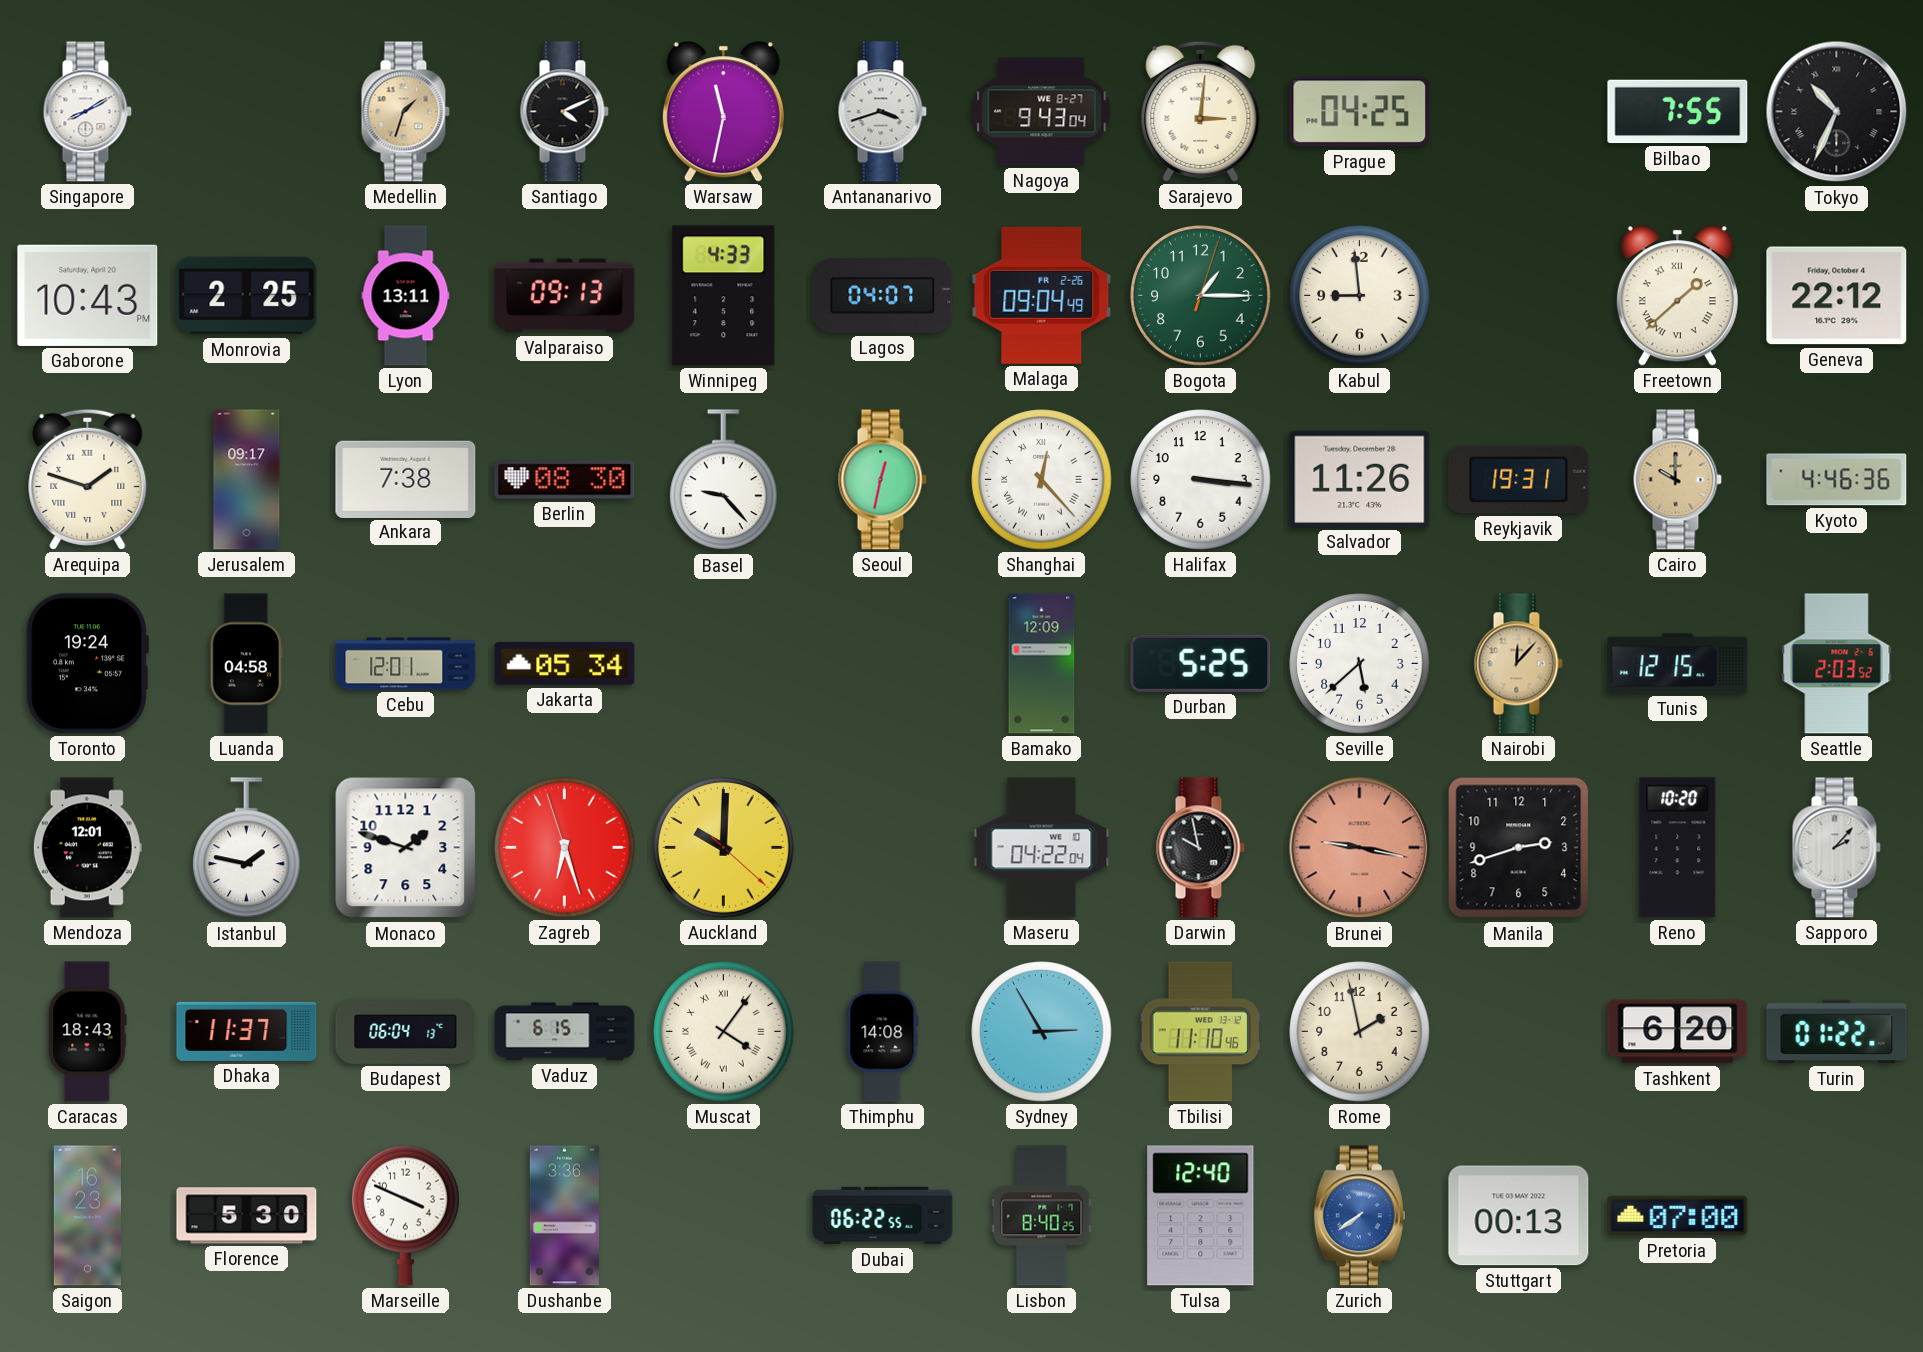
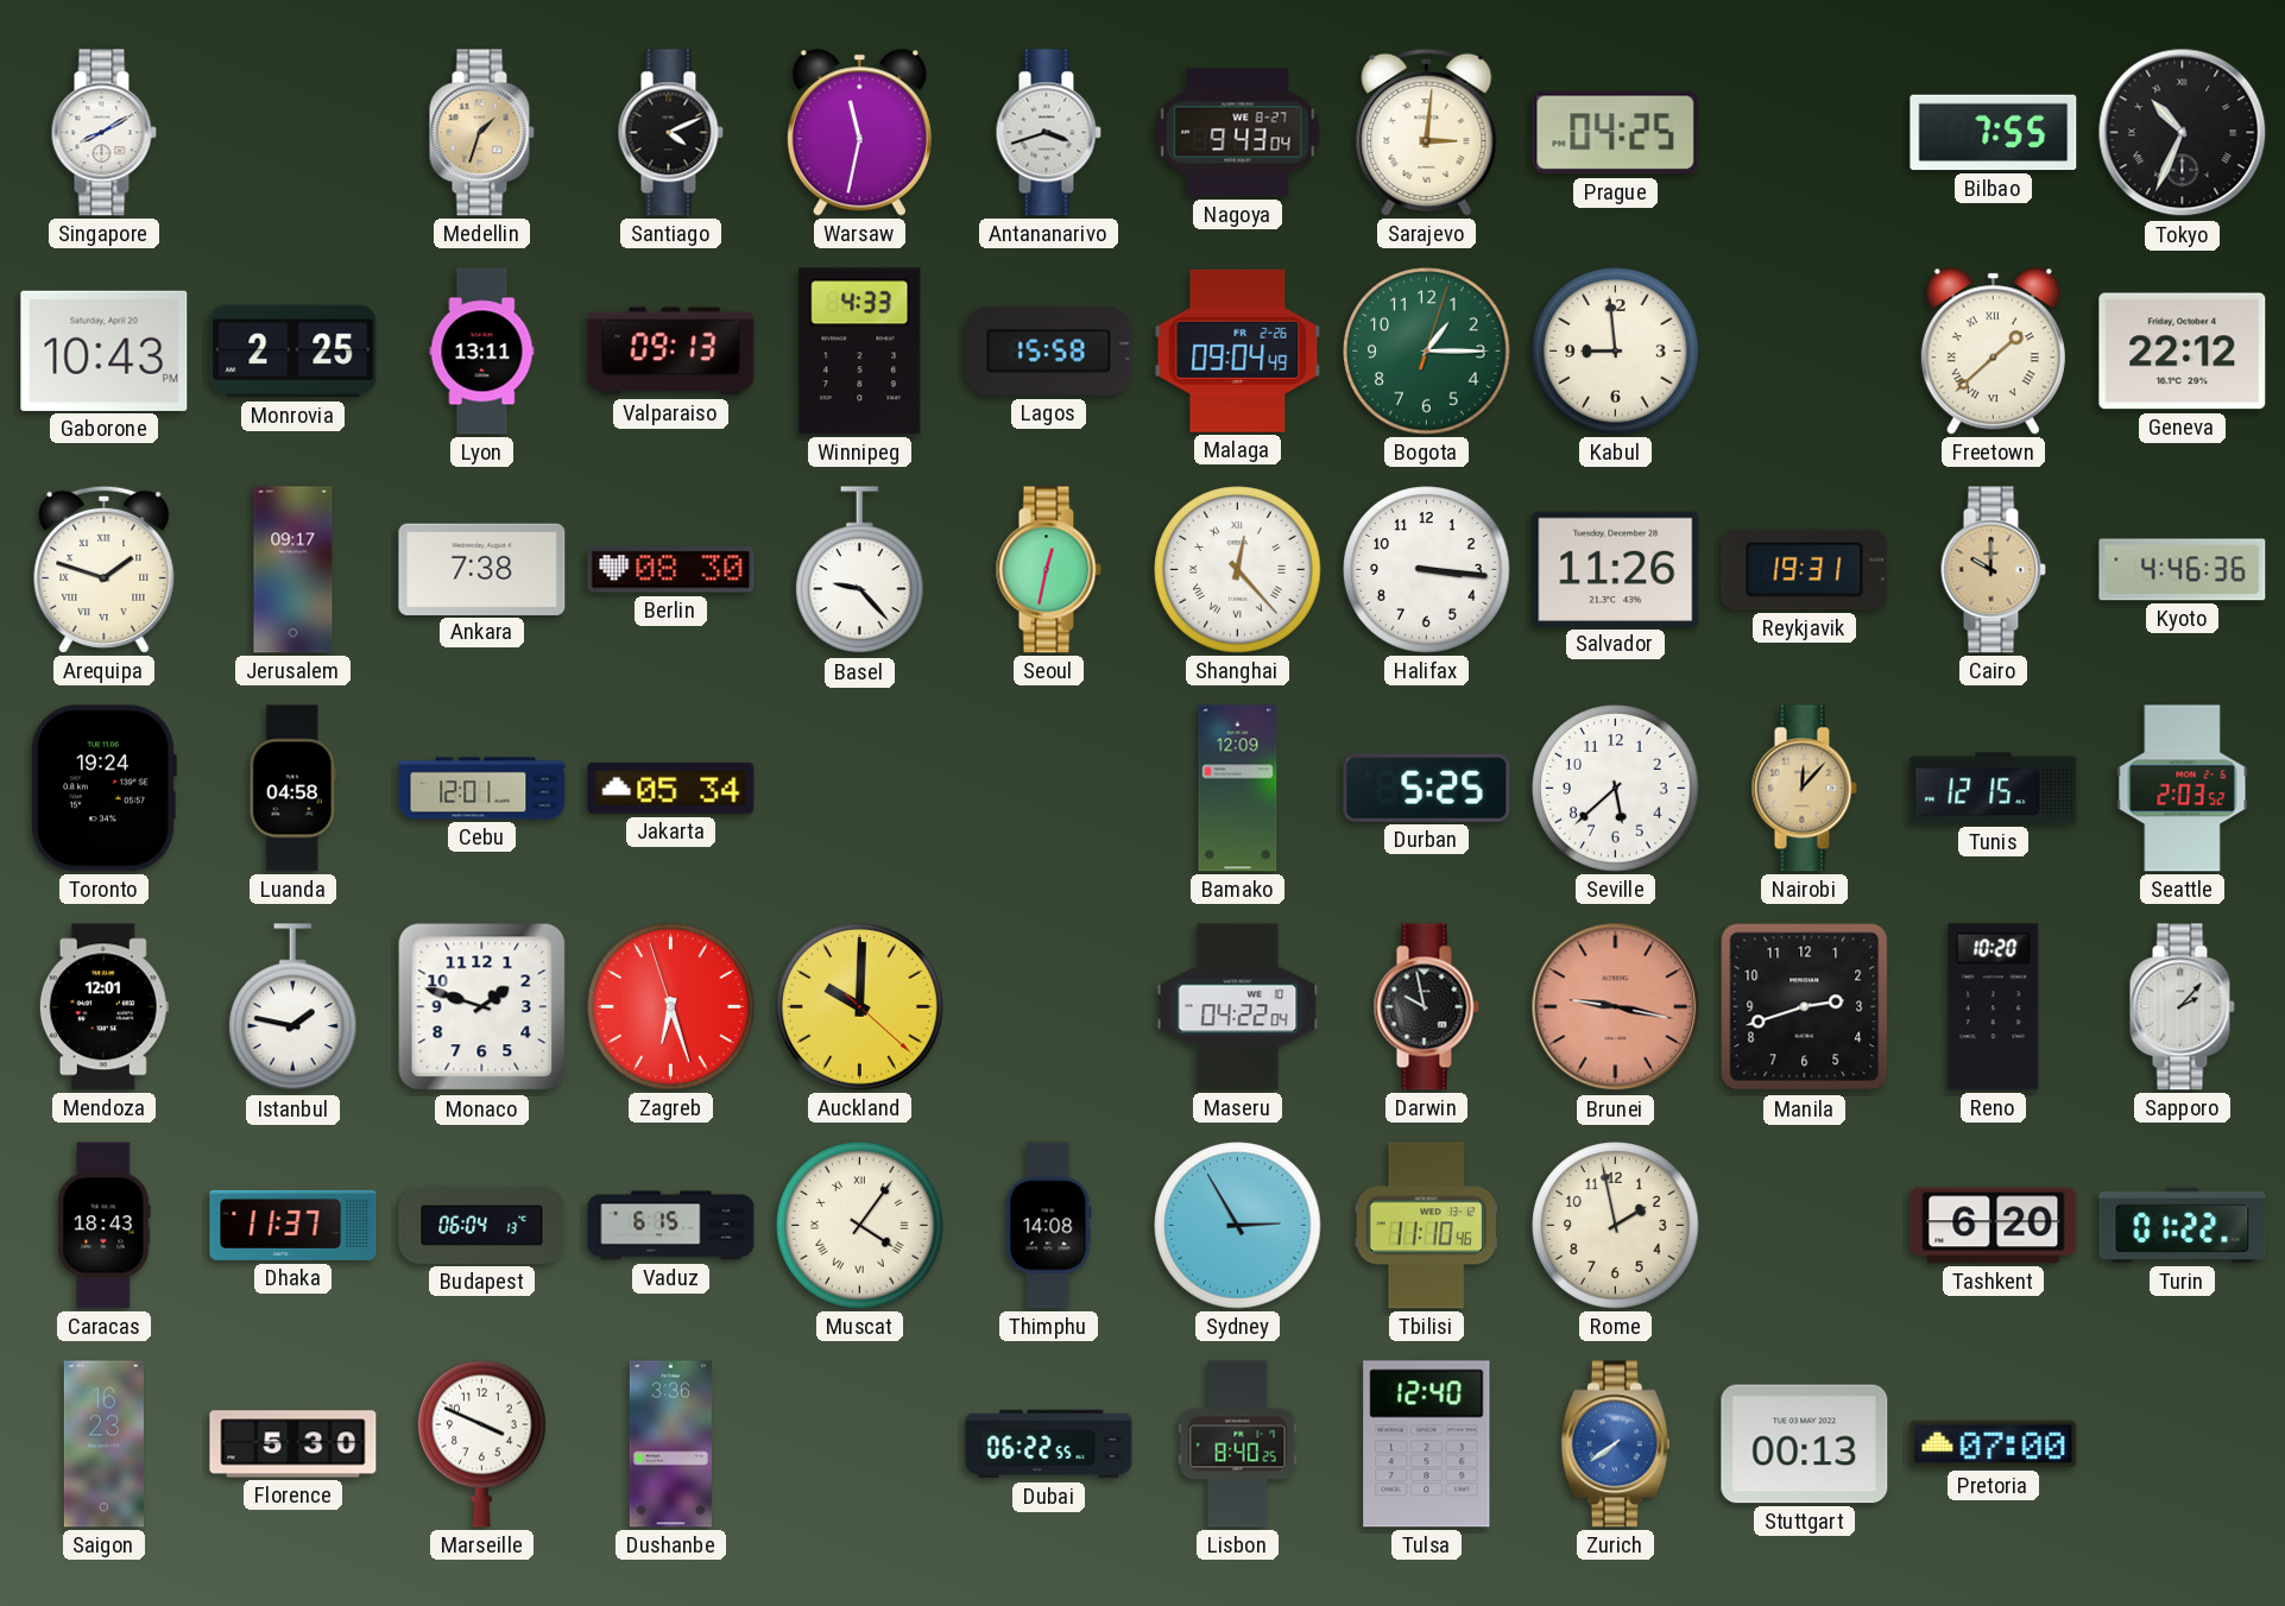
Lagos: 04:07 -> 15:58 (1049, 352)
